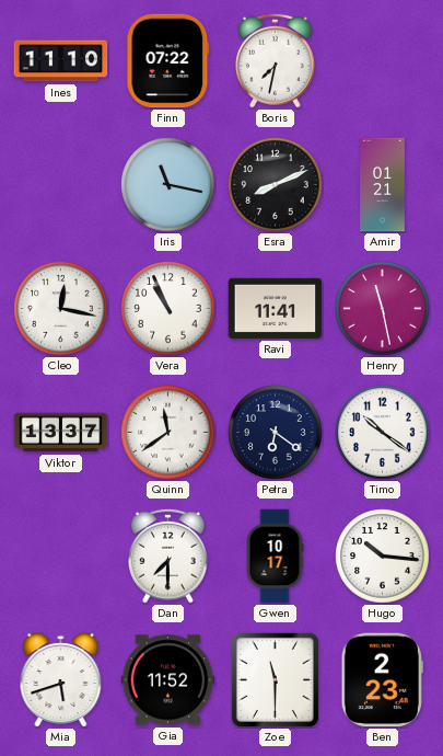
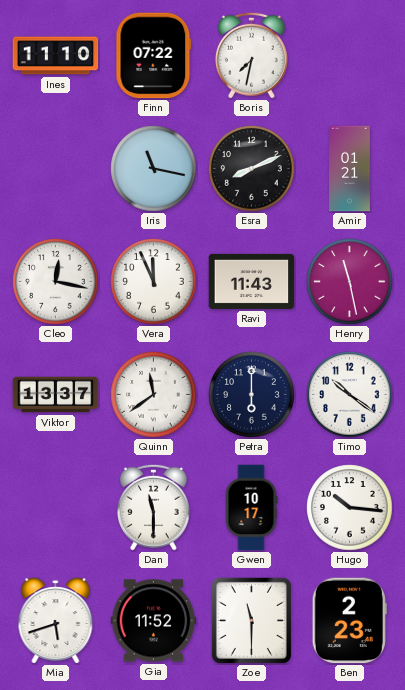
Vera: 10:56 -> 11:56 (154, 282)
Ravi: 11:41 -> 11:43 (252, 281)
Petra: 6:21 -> 6:00 (252, 395)
Dan: 7:30 -> 11:30 (154, 507)
